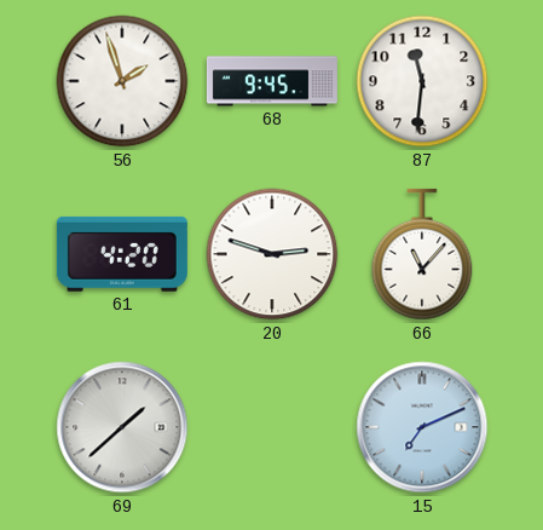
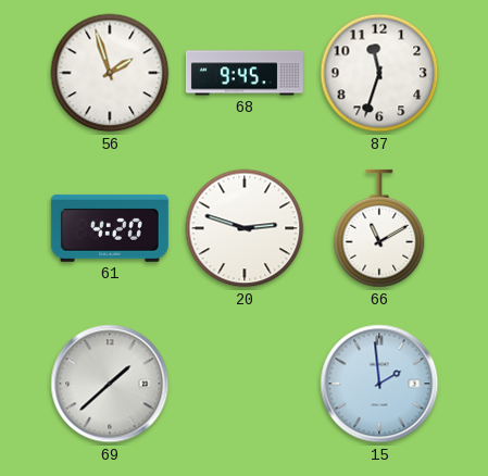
87: 11:31 -> 11:33 (379, 73)
66: 11:07 -> 11:10 (379, 228)
15: 7:11 -> 1:59 (379, 384)
